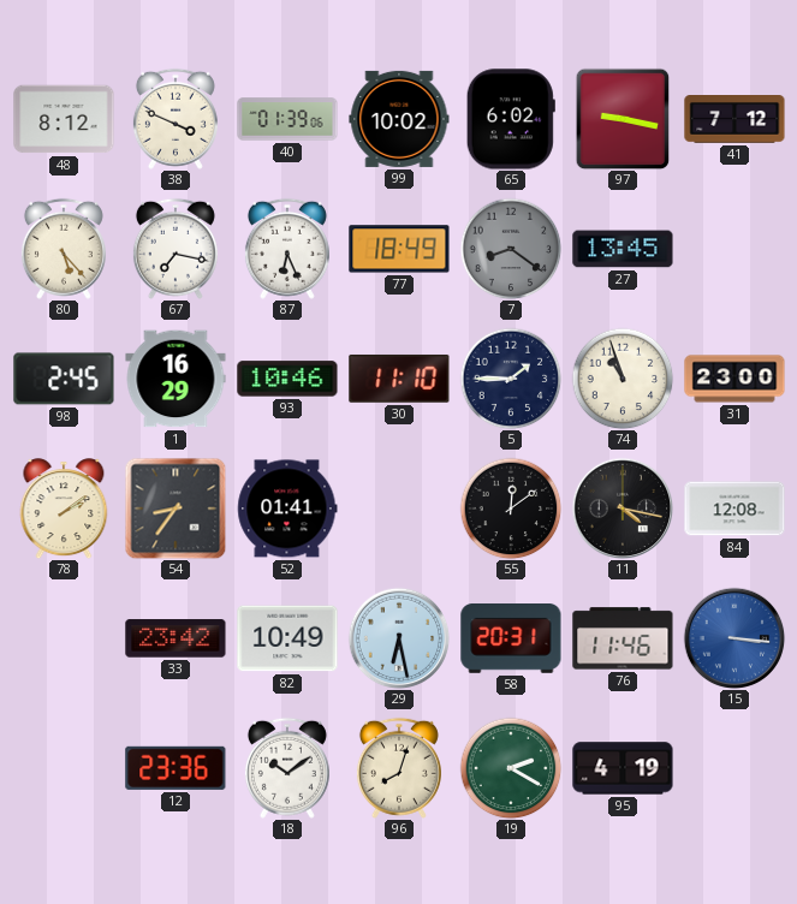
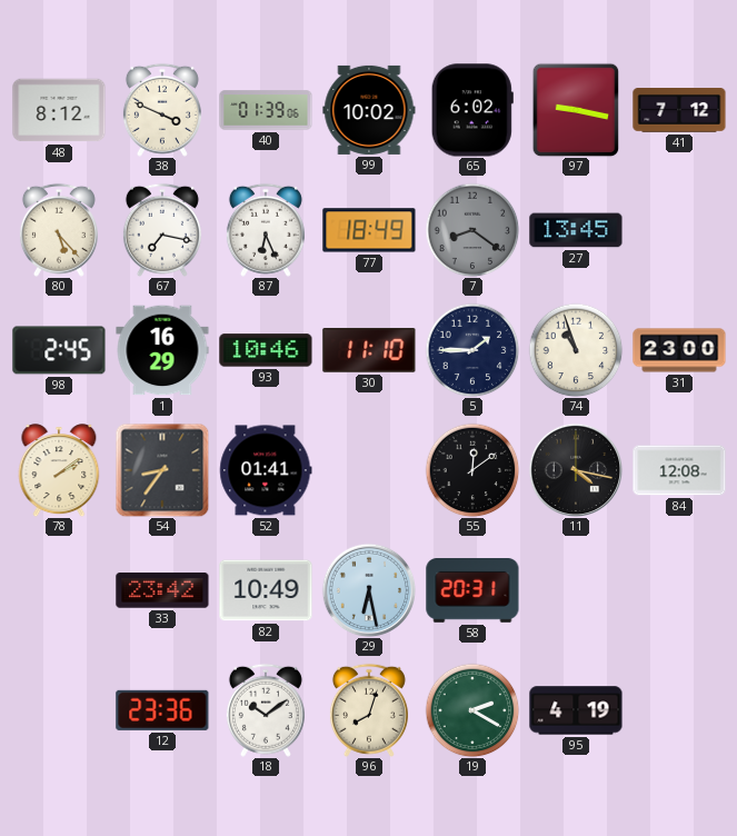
76: 11:46 -> none (623, 638)
15: 3:16 -> none (734, 638)
